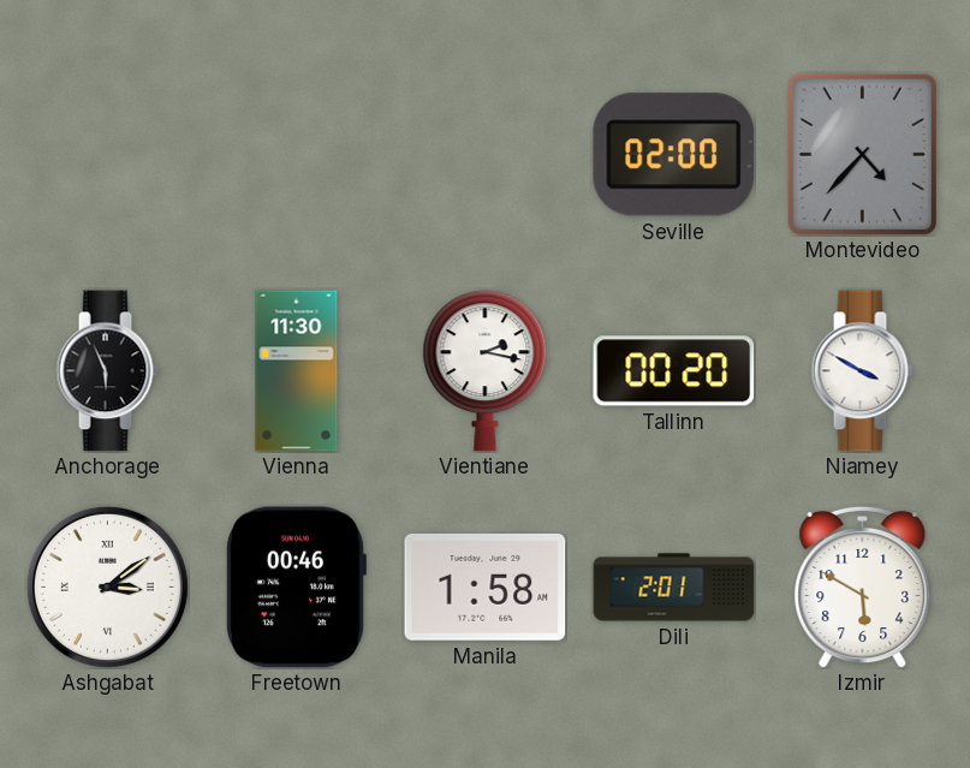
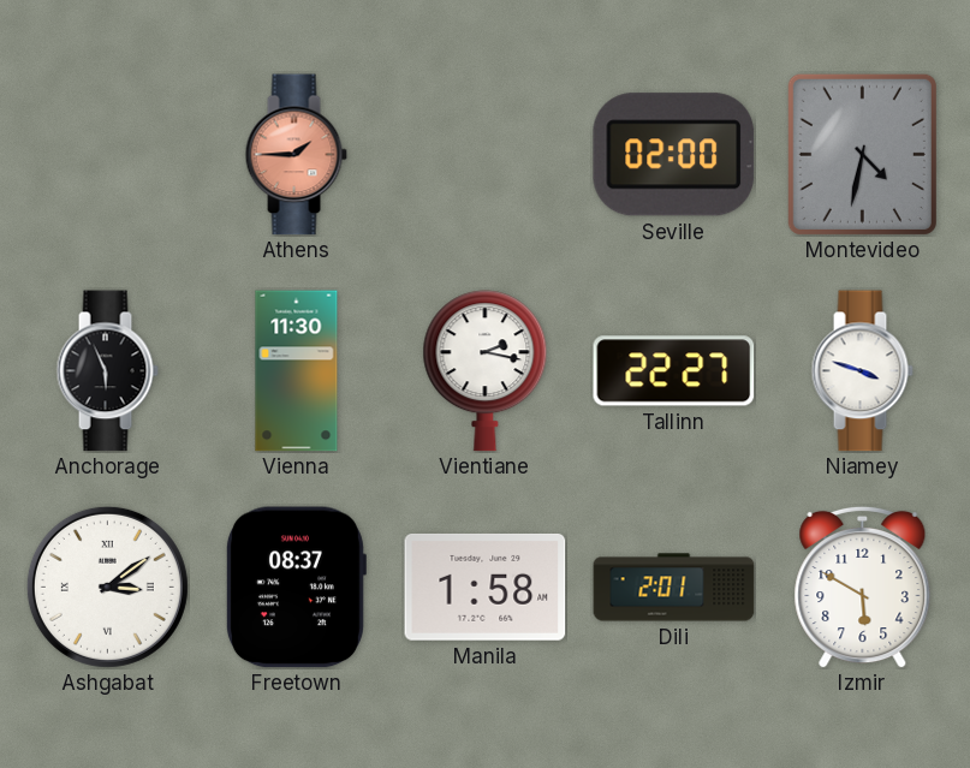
Athens: none -> 1:45 (296, 155)
Montevideo: 4:37 -> 4:32 (862, 154)
Tallinn: 00:20 -> 22:27 (674, 371)
Niamey: 3:50 -> 3:48 (862, 371)
Freetown: 00:46 -> 08:37 (296, 588)
